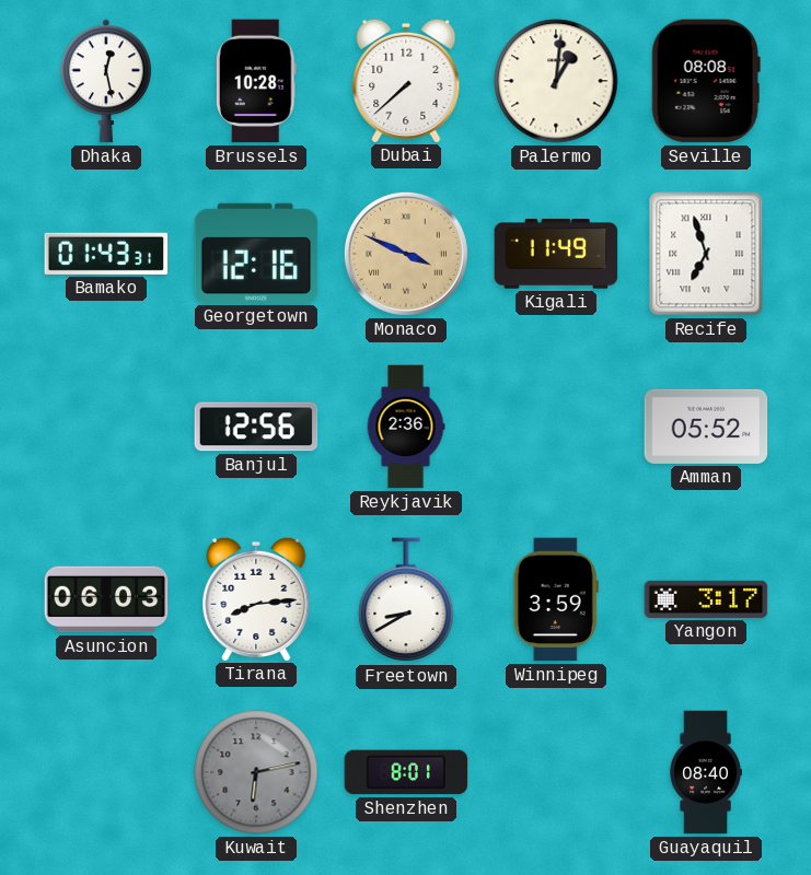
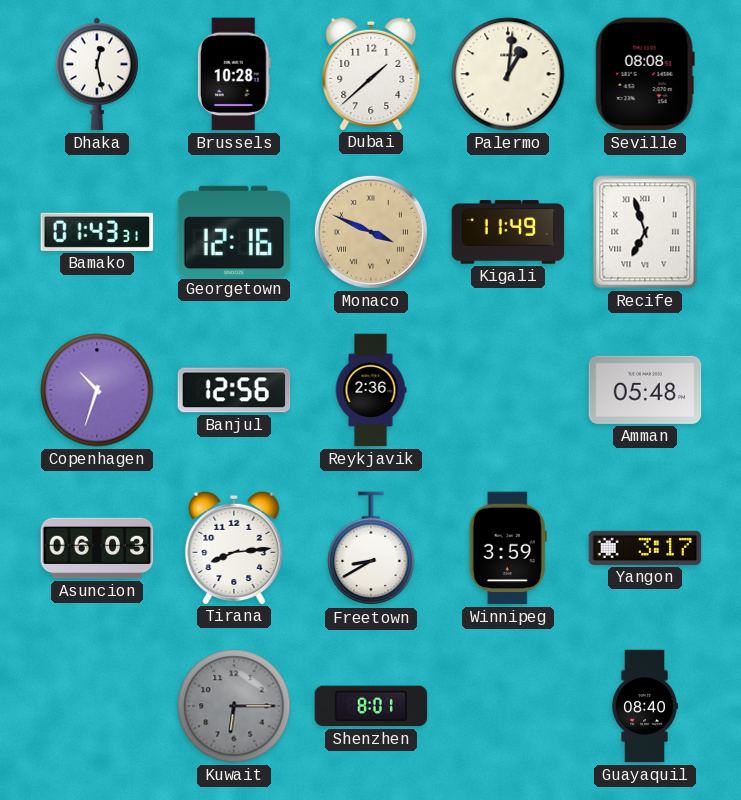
Dubai: 7:38 -> 1:38 (371, 73)
Copenhagen: none -> 10:33 (97, 390)
Amman: 05:52 -> 05:48 (645, 390)
Kuwait: 6:13 -> 6:15 (234, 706)
